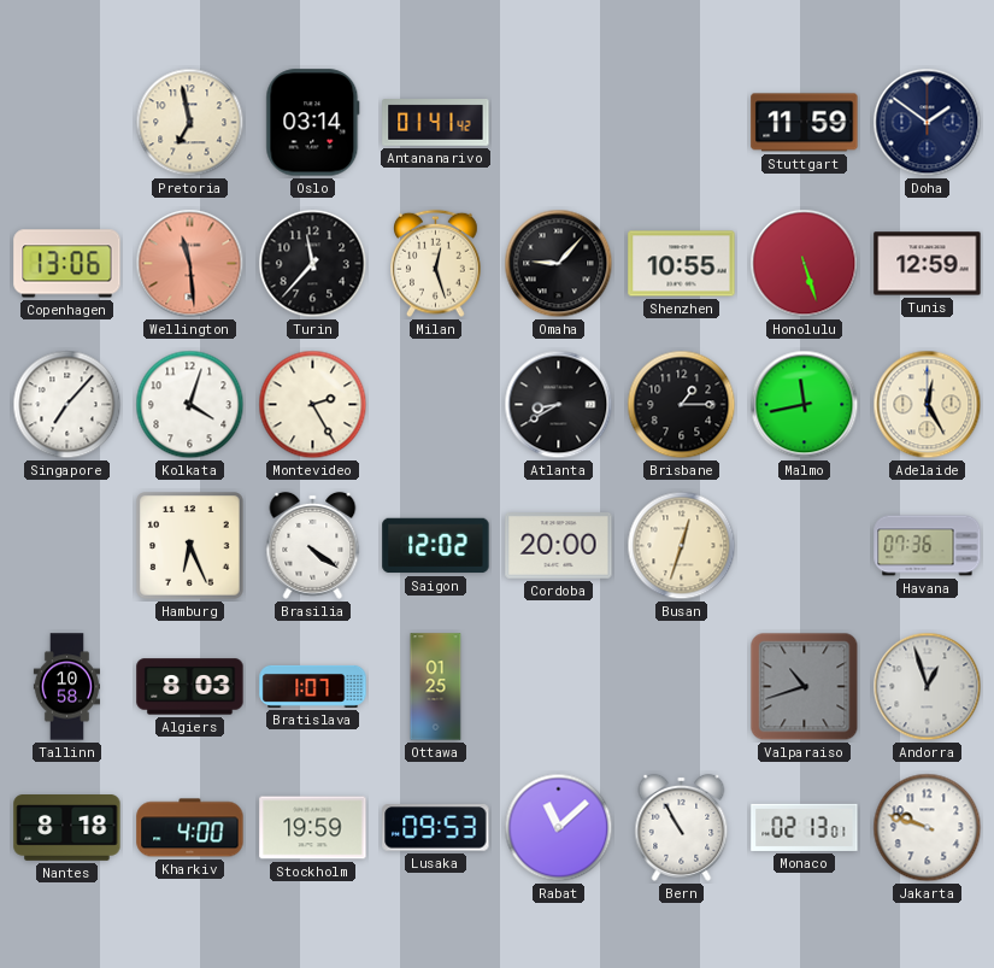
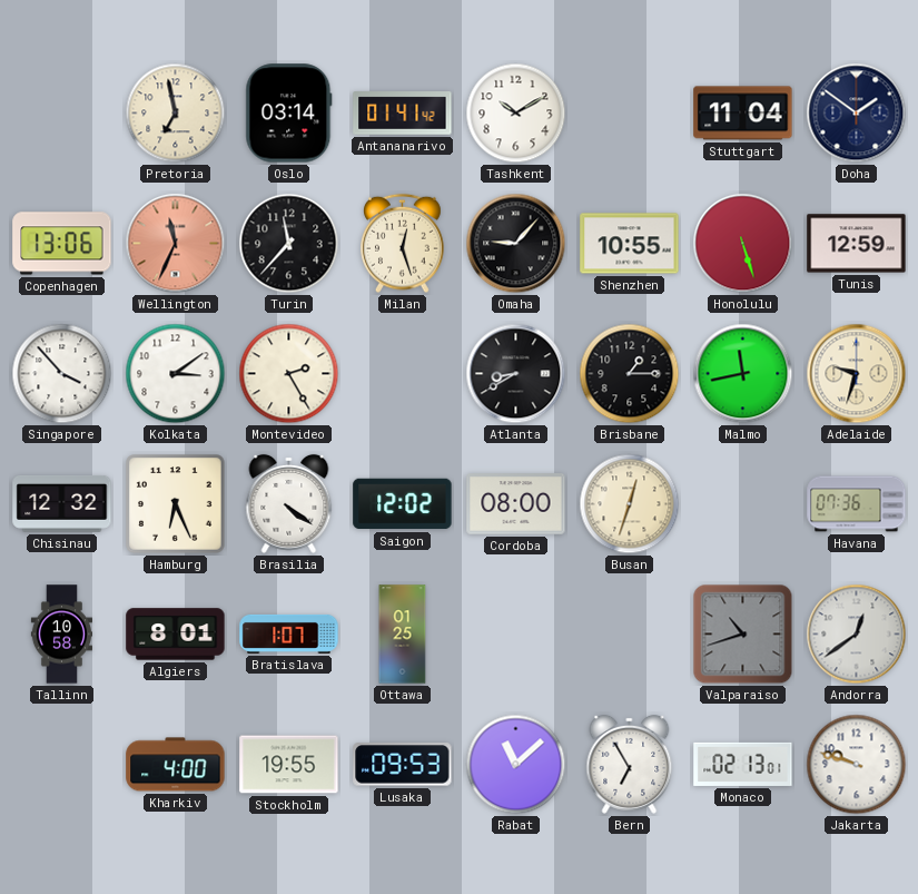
Tashkent: none -> 10:10 (516, 114)
Stuttgart: 11:59 -> 11:04 (743, 114)
Wellington: 11:29 -> 11:34 (176, 244)
Singapore: 7:07 -> 3:53 (62, 374)
Kolkata: 4:03 -> 3:09 (176, 374)
Adelaide: 12:25 -> 9:33 (857, 374)
Chisinau: none -> 12:32 (62, 503)
Cordoba: 20:00 -> 08:00 (516, 504)
Algiers: 8:03 -> 8:01 (176, 635)
Andorra: 12:57 -> 12:39 (857, 635)
Nantes: 8:18 -> none (67, 828)
Stockholm: 19:59 -> 19:55 (289, 765)
Bern: 10:55 -> 6:55 (630, 764)
